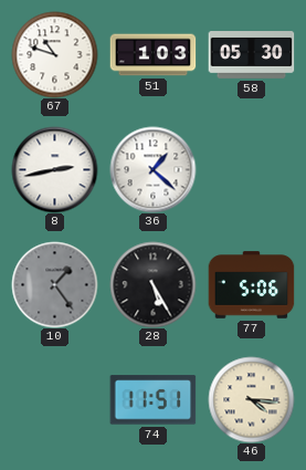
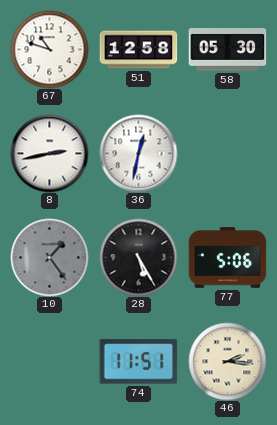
51: 1:03 -> 12:58 (138, 50)
36: 1:22 -> 12:32 (138, 153)
46: 4:16 -> 2:16 (227, 361)
